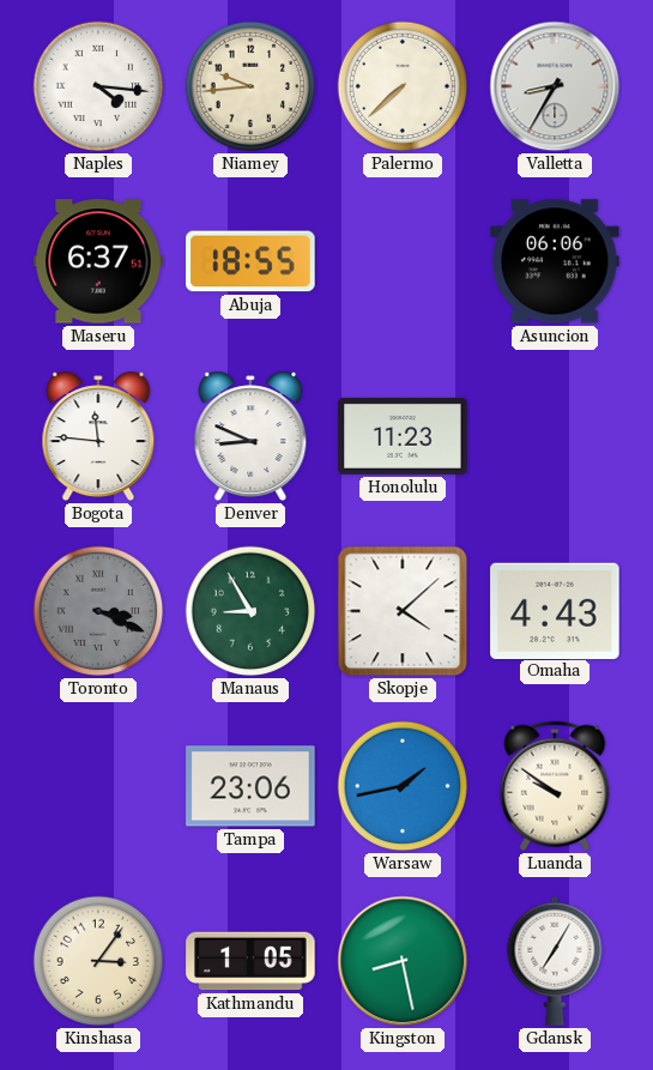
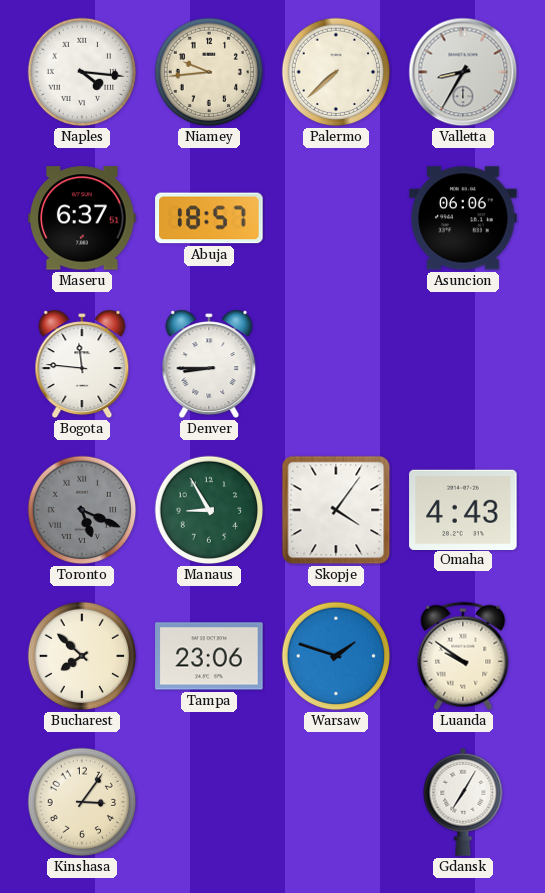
Abuja: 18:55 -> 18:57 (209, 218)
Denver: 8:49 -> 8:45 (209, 364)
Honolulu: 11:23 -> none (403, 436)
Toronto: 3:19 -> 5:19 (82, 510)
Skopje: 4:08 -> 4:06 (336, 510)
Bucharest: none -> 7:52 (82, 656)
Warsaw: 1:43 -> 1:48 (336, 656)
Kathmandu: 1:05 -> none (250, 961)
Kingston: 8:28 -> none (403, 961)
